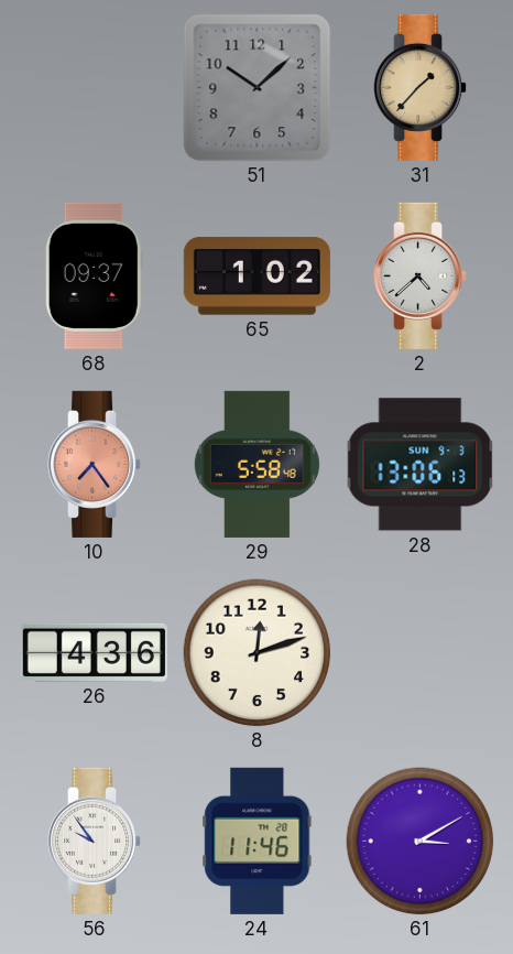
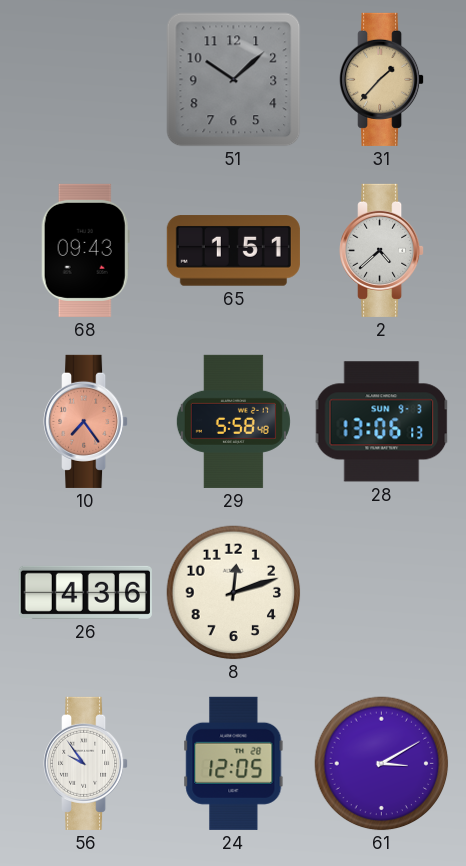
68: 09:37 -> 09:43 (85, 250)
65: 1:02 -> 1:51 (233, 251)
24: 11:46 -> 12:05 (234, 763)
